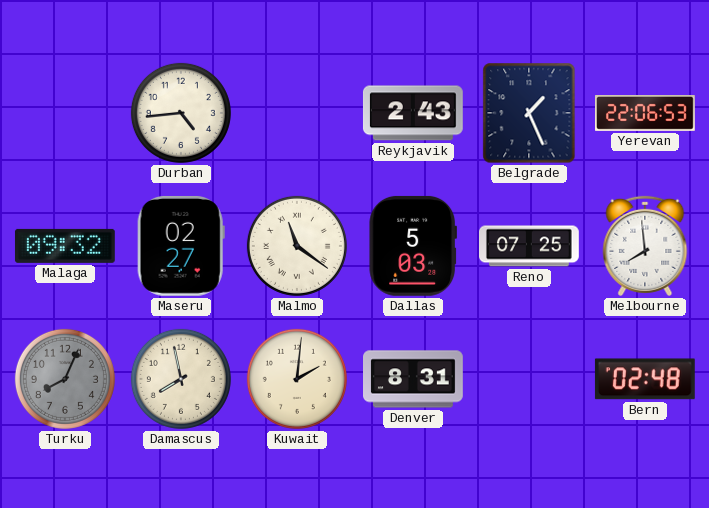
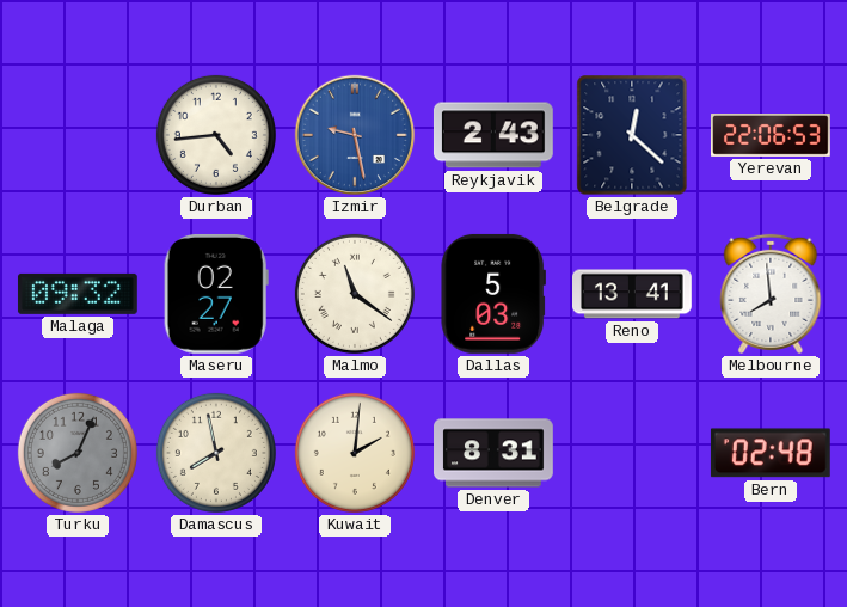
Izmir: none -> 9:28 (355, 135)
Belgrade: 1:26 -> 12:22 (632, 135)
Reno: 07:25 -> 13:41 (633, 294)
